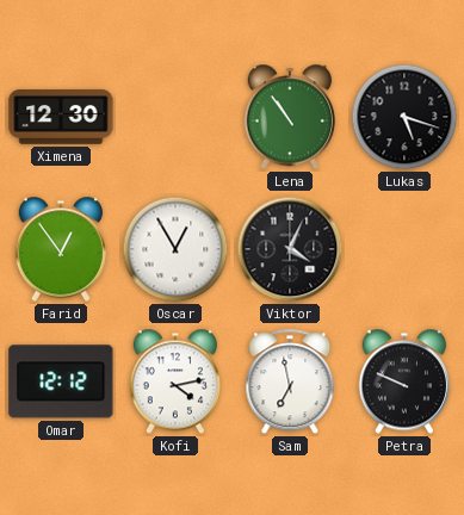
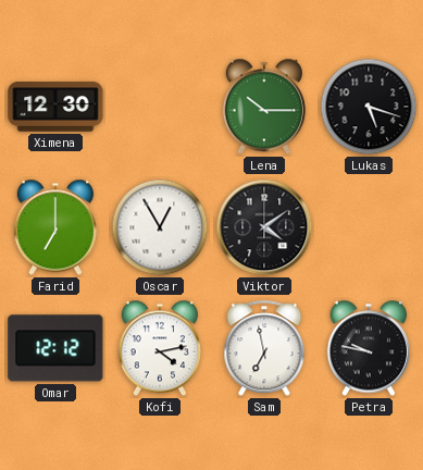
Lena: 10:54 -> 10:15 (263, 107)
Farid: 12:54 -> 7:00 (54, 227)
Viktor: 4:04 -> 4:09 (264, 227)
Petra: 9:49 -> 9:47 (368, 348)
